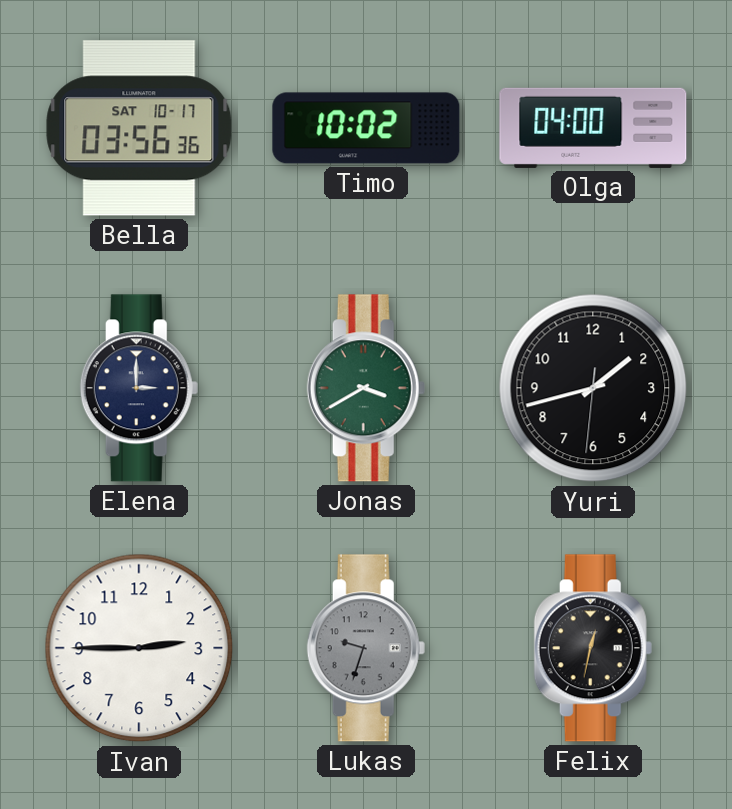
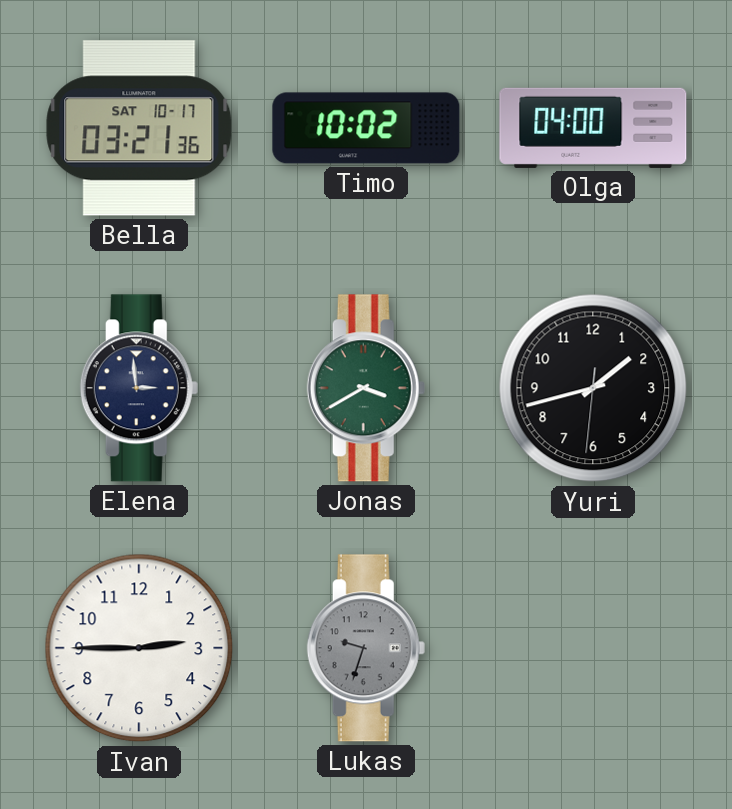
Bella: 03:56 -> 03:21 (139, 128)
Elena: 3:00 -> 2:59 (139, 388)
Felix: 12:32 -> none (593, 648)
